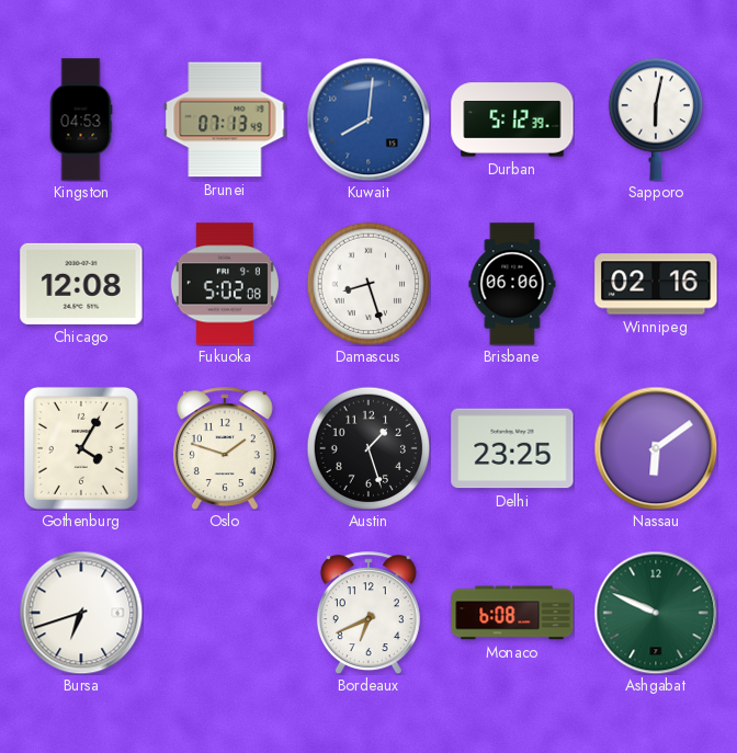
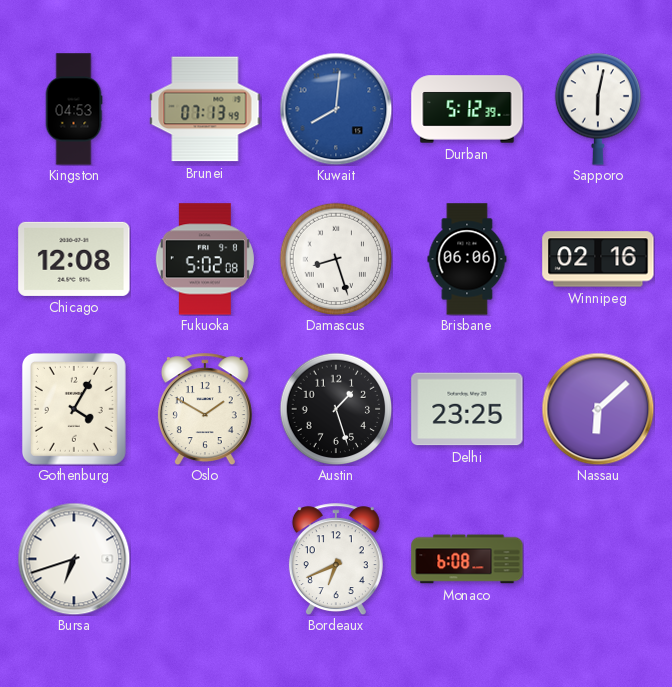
Oslo: 1:48 -> 1:50 (205, 409)
Nassau: 6:09 -> 6:08 (598, 409)
Ashgabat: 9:49 -> none (656, 613)
